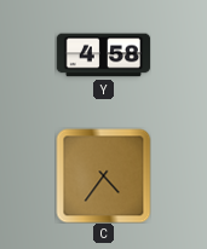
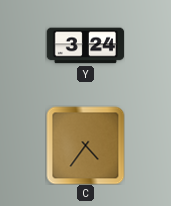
Y: 4:58 -> 3:24 (85, 46)
